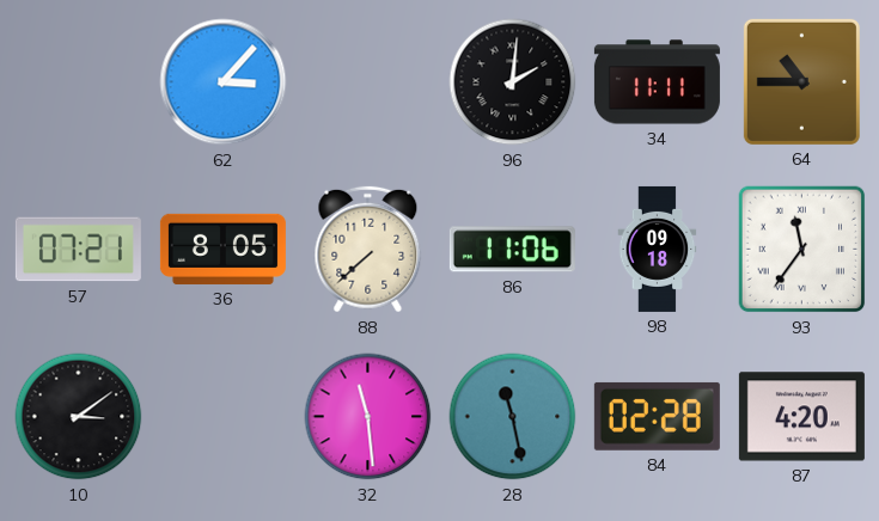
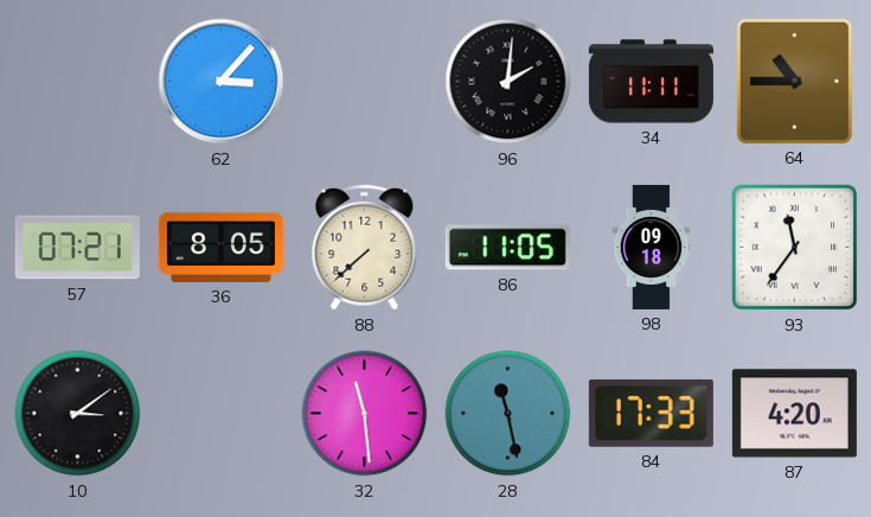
86: 11:06 -> 11:05 (507, 248)
84: 02:28 -> 17:33 (651, 413)
